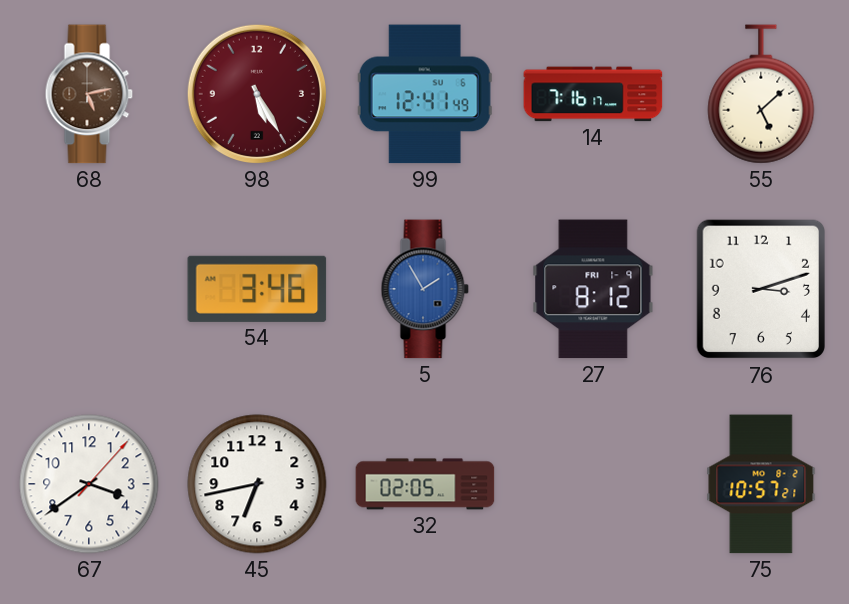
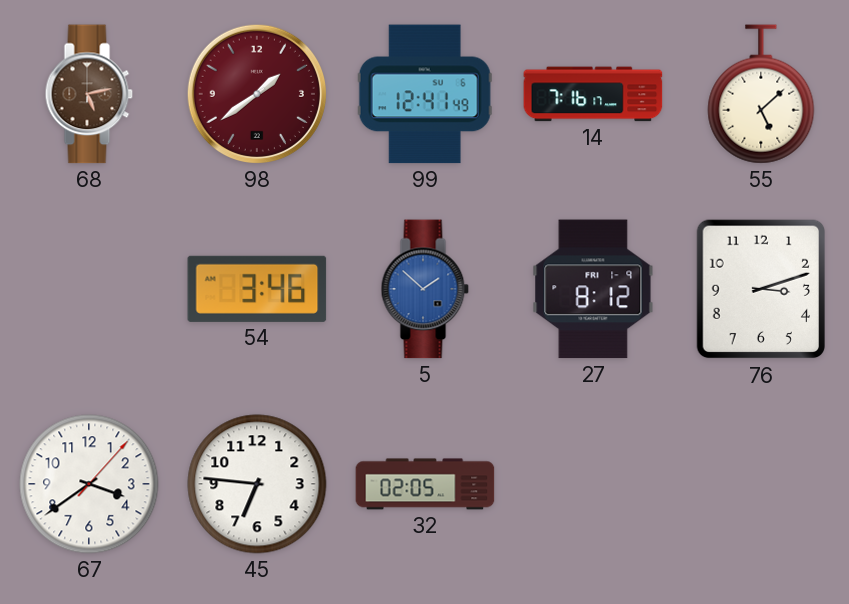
98: 5:25 -> 1:39 (257, 94)
5: 1:55 -> 1:52 (425, 289)
45: 6:43 -> 6:46 (257, 484)
75: 10:57 -> none (761, 484)
